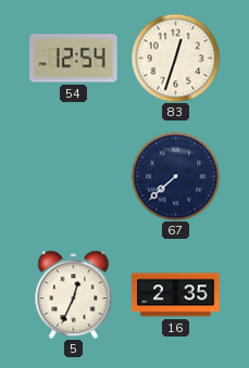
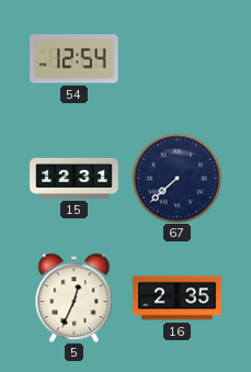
83: 12:33 -> none (175, 58)
15: none -> 12:31 (75, 178)
